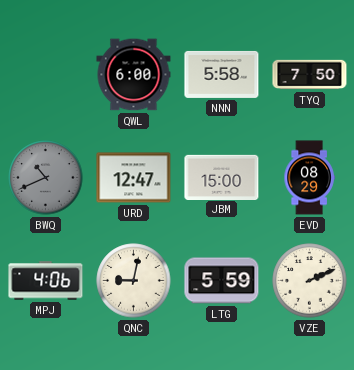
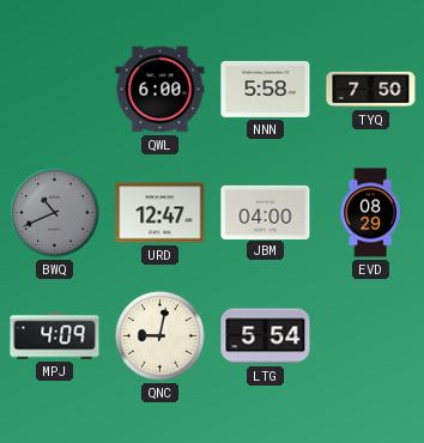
JBM: 15:00 -> 04:00 (266, 212)
MPJ: 4:06 -> 4:09 (55, 336)
LTG: 5:59 -> 5:54 (266, 336)
VZE: 2:11 -> none (310, 281)
